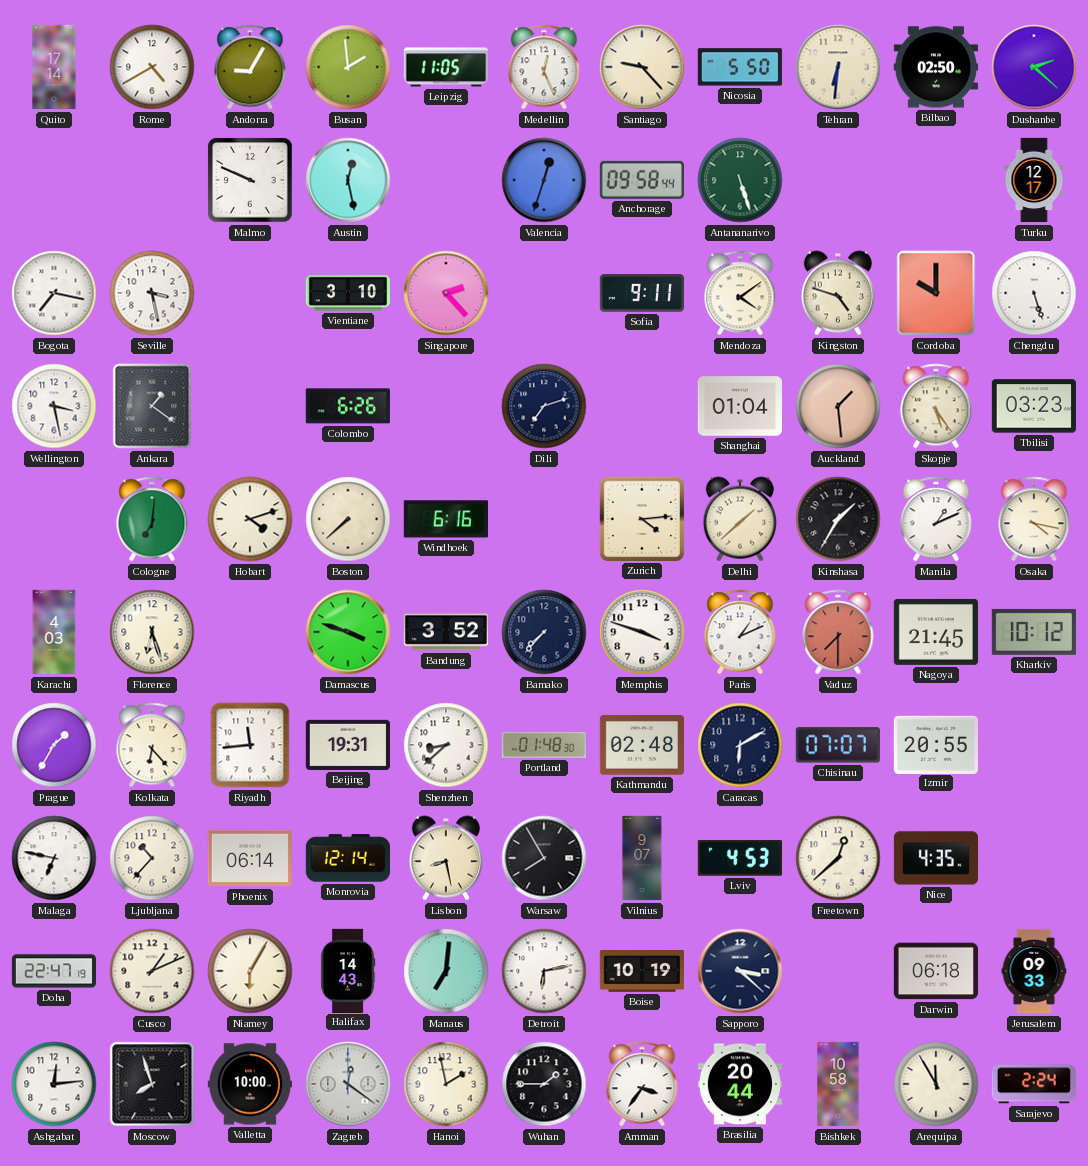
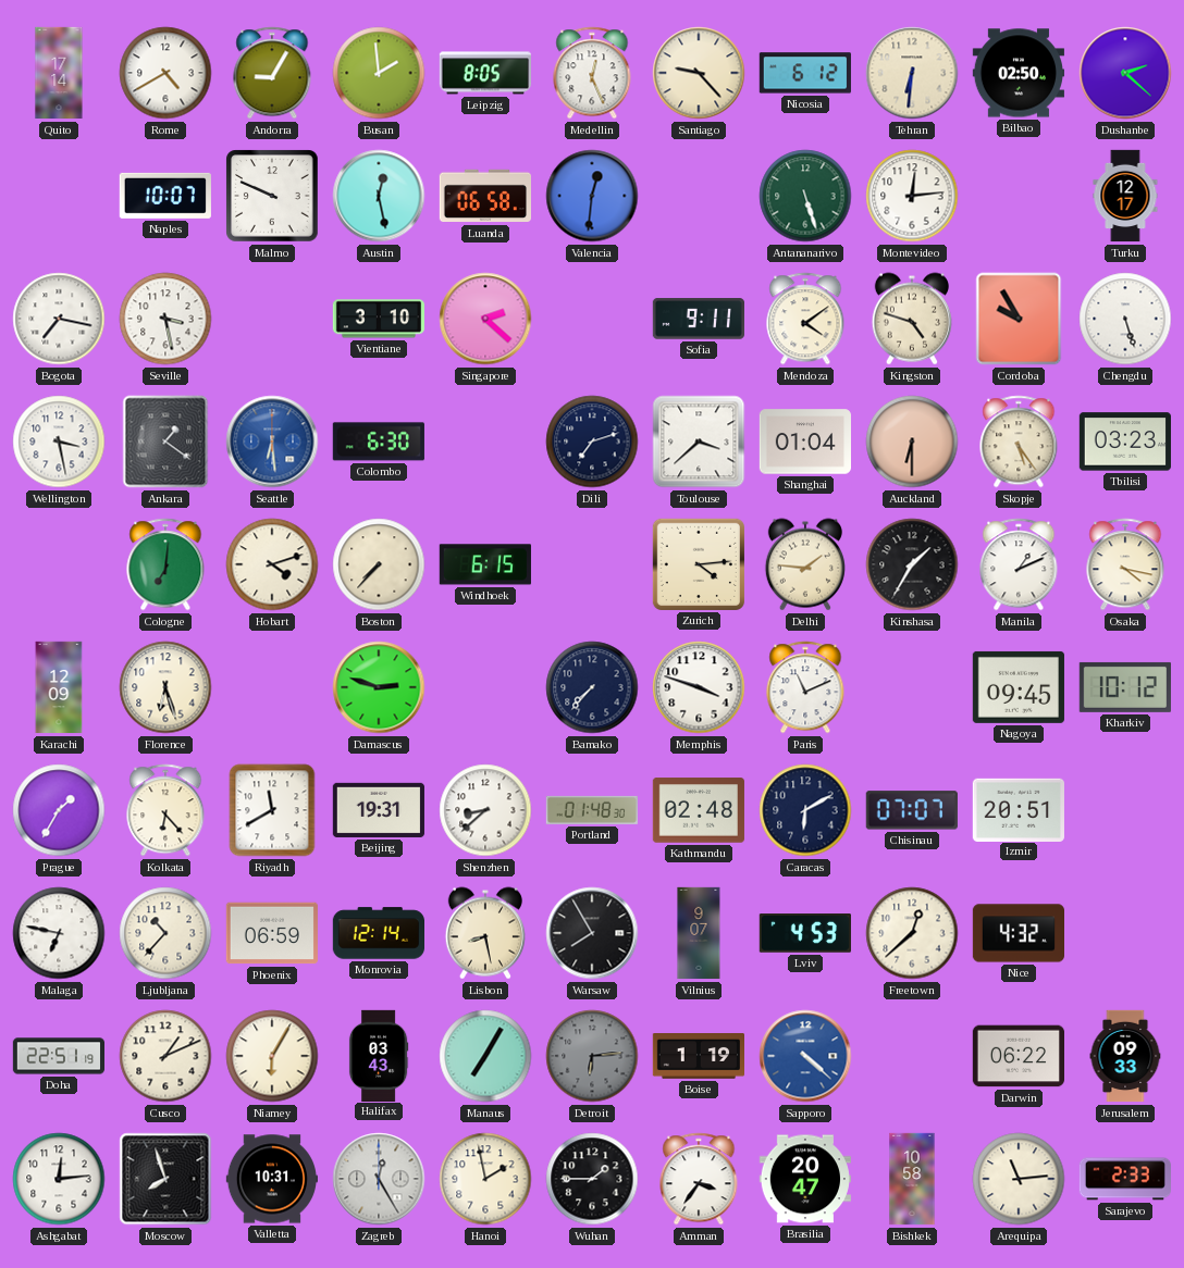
Leipzig: 11:05 -> 8:05 (484, 73)
Nicosia: 5:50 -> 6:12 (805, 73)
Naples: none -> 10:07 (165, 196)
Luanda: none -> 06:58 (484, 196)
Valencia: 12:33 -> 12:31 (592, 196)
Anchorage: 09:58 -> none (642, 180)
Montevideo: none -> 12:14 (912, 196)
Singapore: 2:23 -> 2:22 (485, 319)
Cordoba: 10:00 -> 9:55 (1019, 319)
Seattle: none -> 6:29 (272, 442)
Colombo: 6:26 -> 6:30 (379, 442)
Toulouse: none -> 3:38 (699, 442)
Auckland: 1:29 -> 6:30 (912, 442)
Boston: 7:38 -> 7:37 (379, 564)
Windhoek: 6:16 -> 6:15 (485, 564)
Delhi: 1:38 -> 1:46 (805, 564)
Karachi: 4:03 -> 12:09 (59, 687)
Damascus: 3:48 -> 2:48 (379, 687)
Bandung: 3:52 -> none (445, 632)
Paris: 1:11 -> 11:11 (805, 687)
Vaduz: 7:30 -> none (838, 632)
Nagoya: 21:45 -> 09:45 (1019, 687)
Riyadh: 11:44 -> 11:40 (272, 810)
Izmir: 20:55 -> 20:51 (1017, 809)
Phoenix: 06:14 -> 06:59 (272, 933)
Nice: 4:35 -> 4:32 (1017, 933)
Doha: 22:47 -> 22:51 (58, 1056)
Halifax: 14:43 -> 03:43 (379, 1055)
Manaus: 7:01 -> 7:05 (485, 1056)
Detroit: 6:13 -> 6:14 (592, 1056)
Detroit dial: white -> grey (592, 1056)
Boise: 10:19 -> 1:19 (698, 1057)
Sapporo: 3:22 -> 4:22 (805, 1056)
Sapporo dial: navy -> blue (805, 1056)
Darwin: 06:18 -> 06:22 (1017, 1056)
Valletta: 10:00 -> 10:31 (271, 1179)
Zagreb: 12:21 -> 12:25 (379, 1179)
Brasilia: 20:44 -> 20:47 (805, 1179)
Arequipa: 11:55 -> 11:14 (1019, 1179)
Sarajevo: 2:24 -> 2:33 (1124, 1179)
